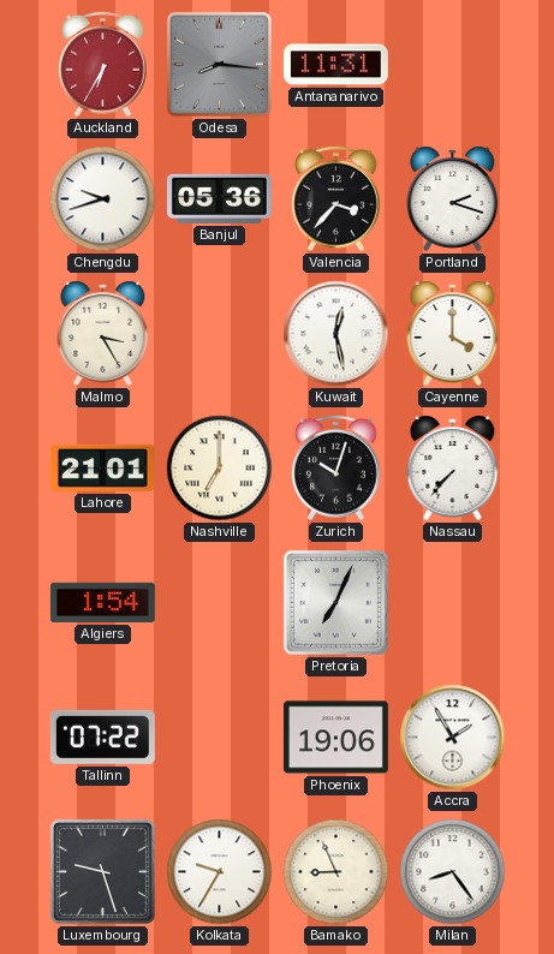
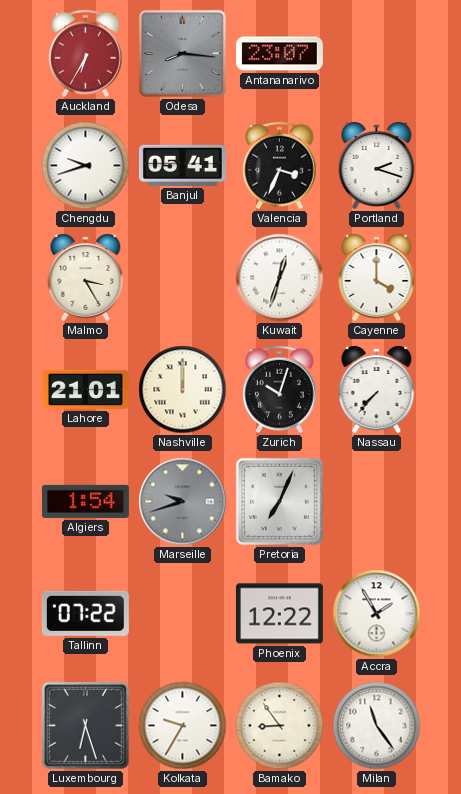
Antananarivo: 11:31 -> 23:07 (279, 54)
Banjul: 05:36 -> 05:41 (182, 165)
Valencia: 3:37 -> 3:34 (280, 166)
Kuwait: 12:28 -> 12:33 (280, 278)
Nashville: 7:00 -> 12:00 (183, 390)
Marseille: none -> 9:42 (183, 502)
Phoenix: 19:06 -> 12:22 (279, 614)
Luxembourg: 9:27 -> 6:27 (85, 725)
Bamako: 8:56 -> 8:54 (280, 726)
Milan: 8:24 -> 11:24 (377, 726)
